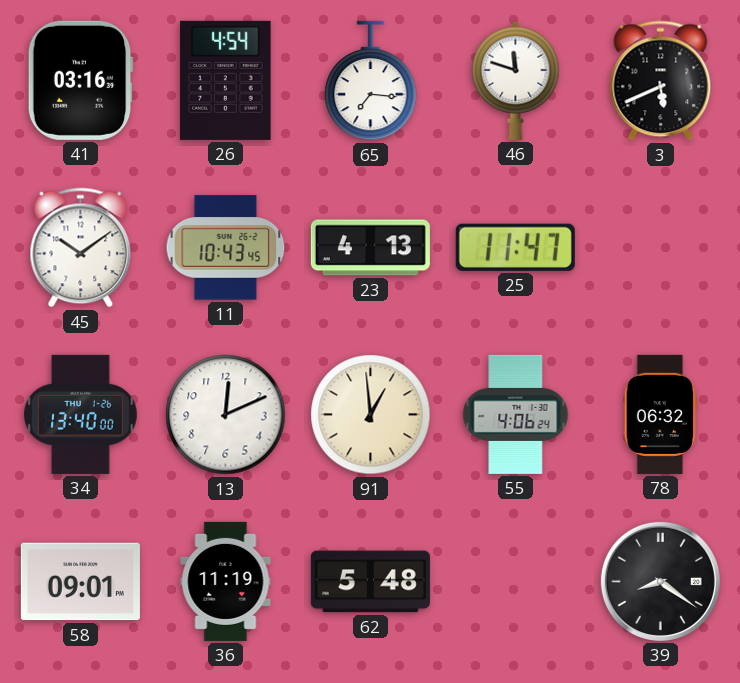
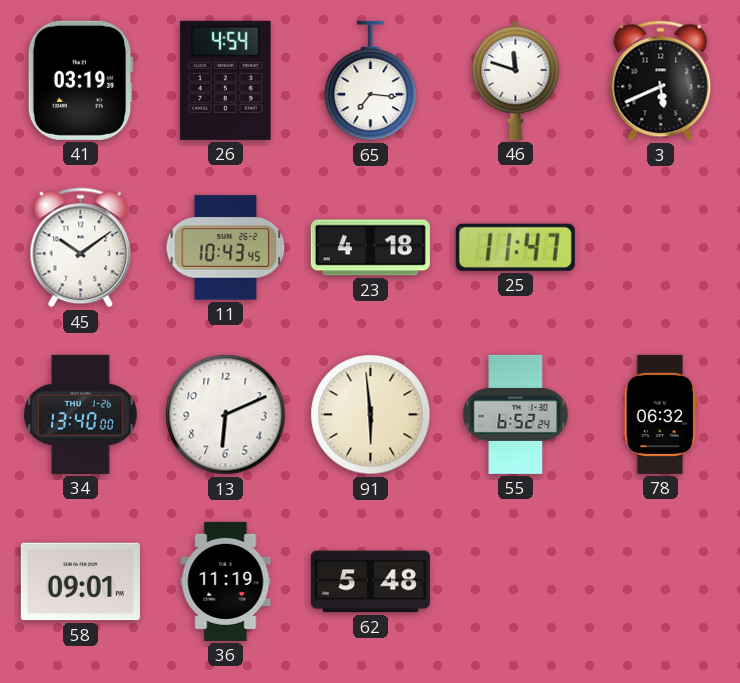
41: 03:16 -> 03:19 (80, 80)
23: 4:13 -> 4:18 (370, 248)
13: 12:11 -> 6:11 (226, 415)
91: 12:59 -> 5:59 (371, 415)
55: 4:06 -> 6:52 (516, 414)
39: 8:21 -> none (660, 581)
